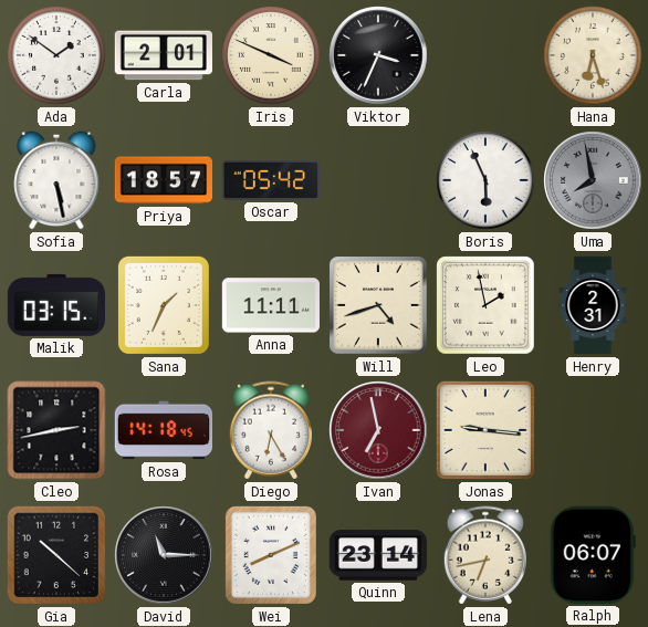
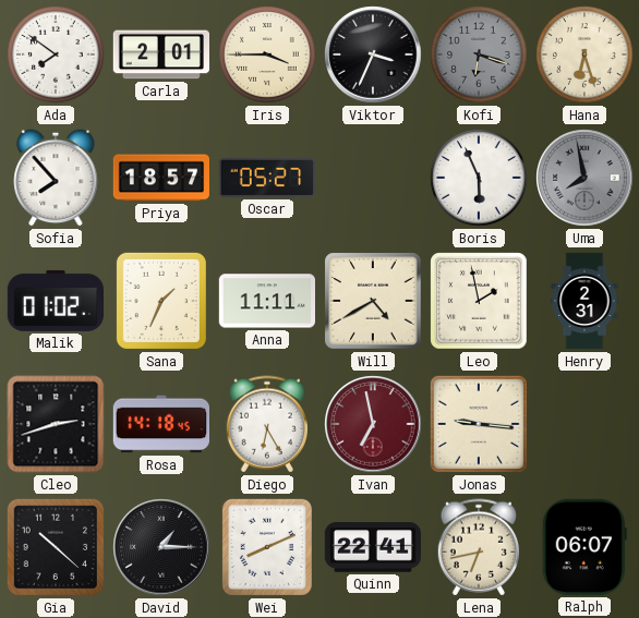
Ada: 1:51 -> 7:51 (56, 54)
Iris: 3:49 -> 3:45 (267, 54)
Kofi: none -> 6:18 (479, 54)
Sofia: 5:28 -> 7:53 (56, 178)
Oscar: 05:42 -> 05:27 (266, 178)
Malik: 03:15 -> 01:02 (55, 301)
Will: 4:42 -> 4:40 (373, 301)
Cleo: 2:43 -> 2:42 (56, 424)
David: 11:15 -> 1:15 (161, 547)
Quinn: 23:14 -> 22:41 (372, 547)
